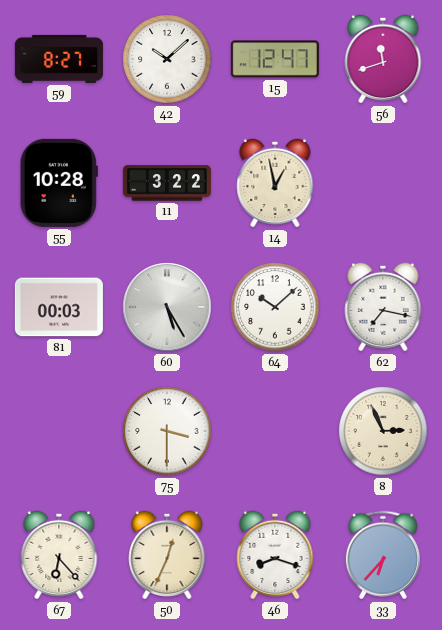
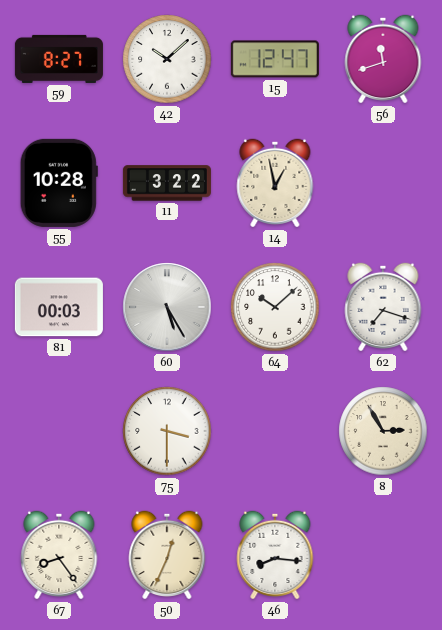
62: 7:17 -> 7:18 (383, 307)
8: 2:56 -> 2:55 (383, 431)
67: 6:23 -> 8:24 (59, 555)
46: 8:18 -> 8:16 (275, 555)
33: 6:37 -> none (383, 555)
